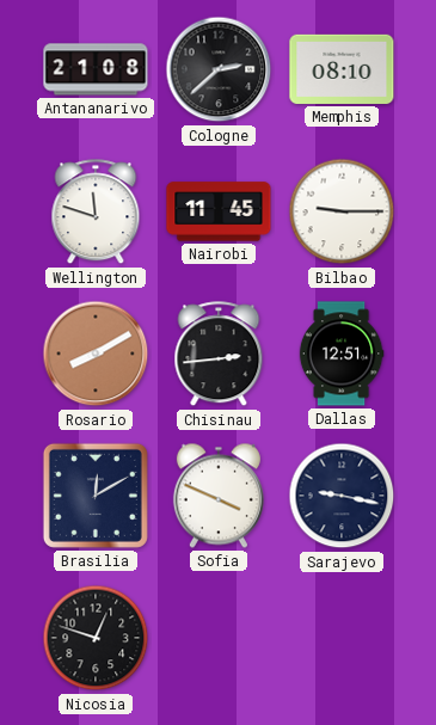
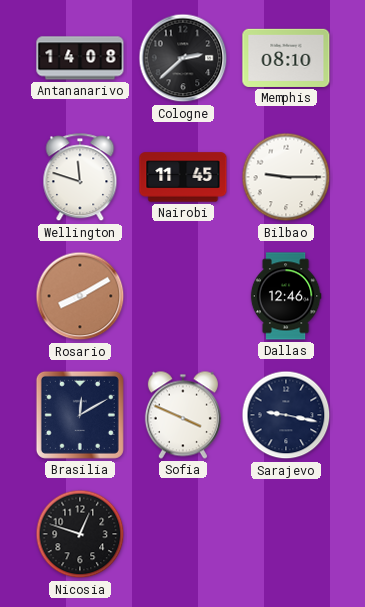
Antananarivo: 21:08 -> 14:08 (80, 58)
Chisinau: 2:44 -> none (219, 355)
Dallas: 12:51 -> 12:46 (286, 296)
